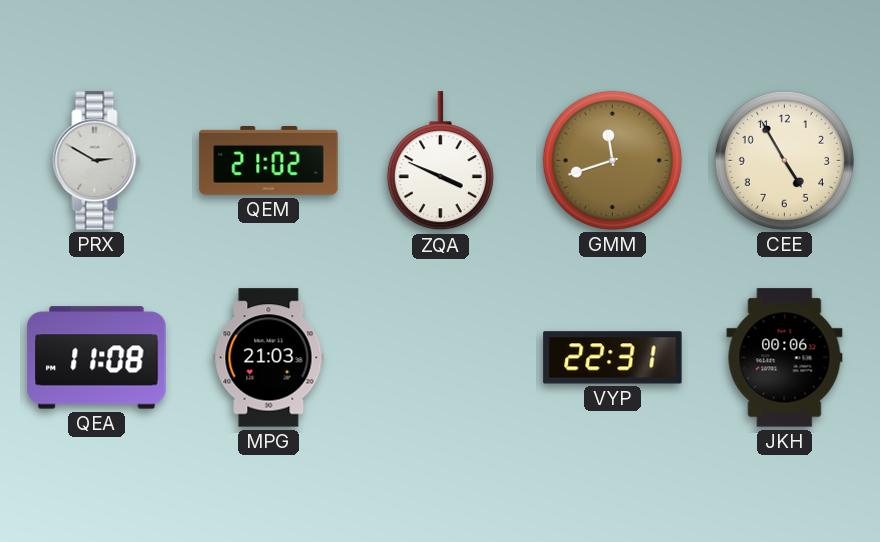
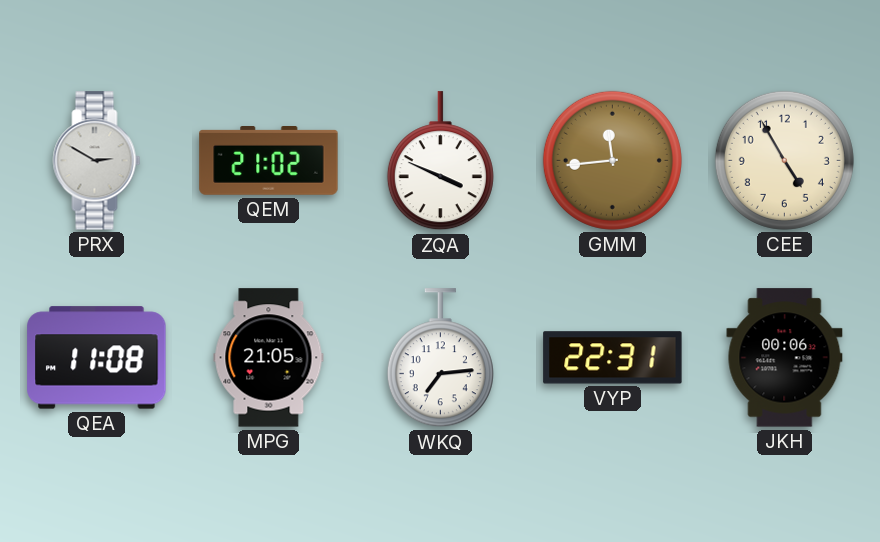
GMM: 11:42 -> 11:44 (612, 160)
MPG: 21:03 -> 21:05 (269, 358)
WKQ: none -> 7:14 (440, 358)
